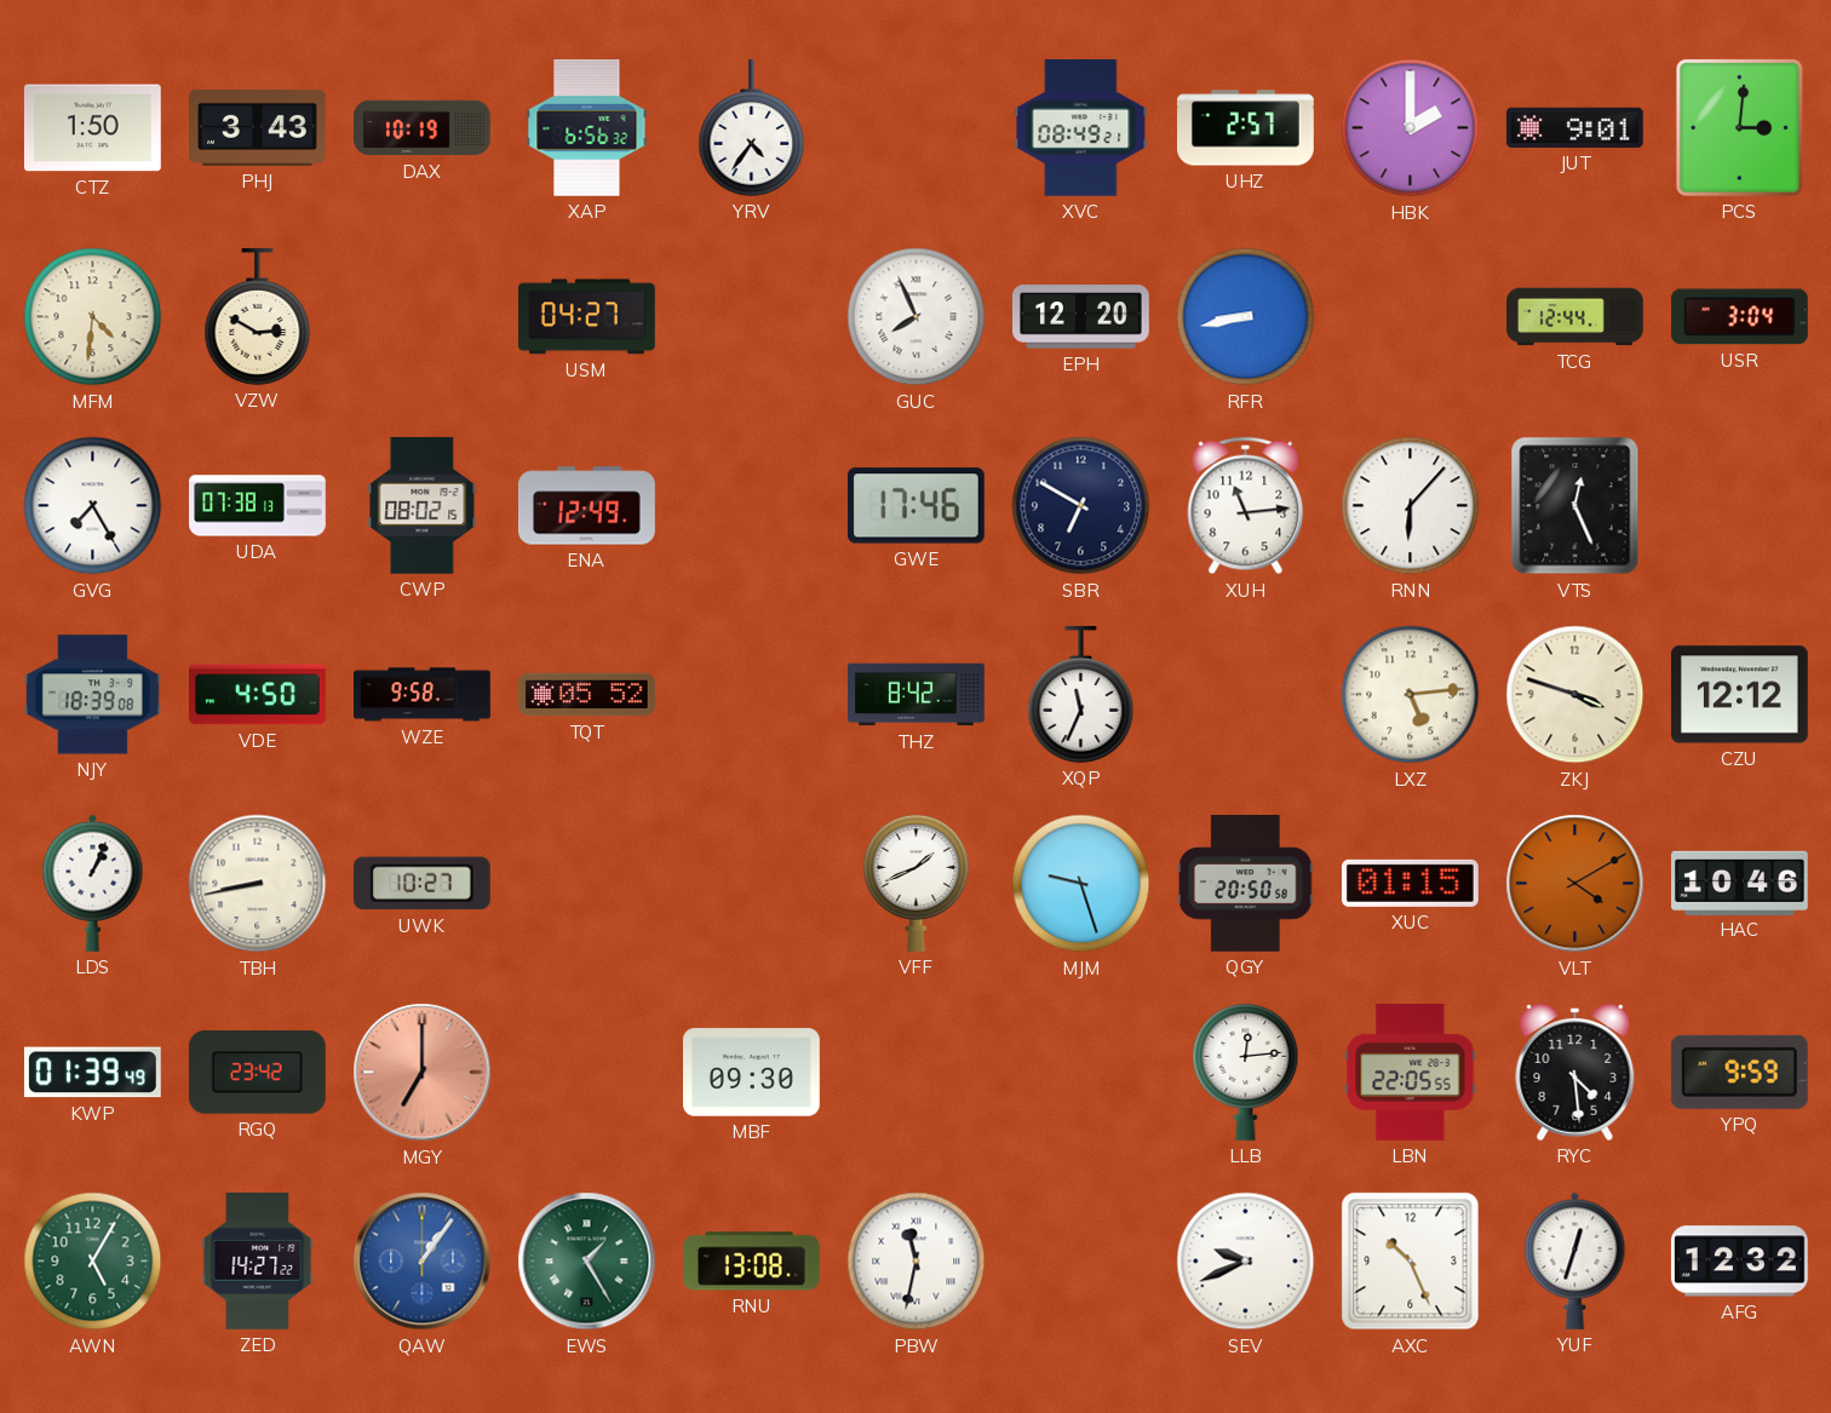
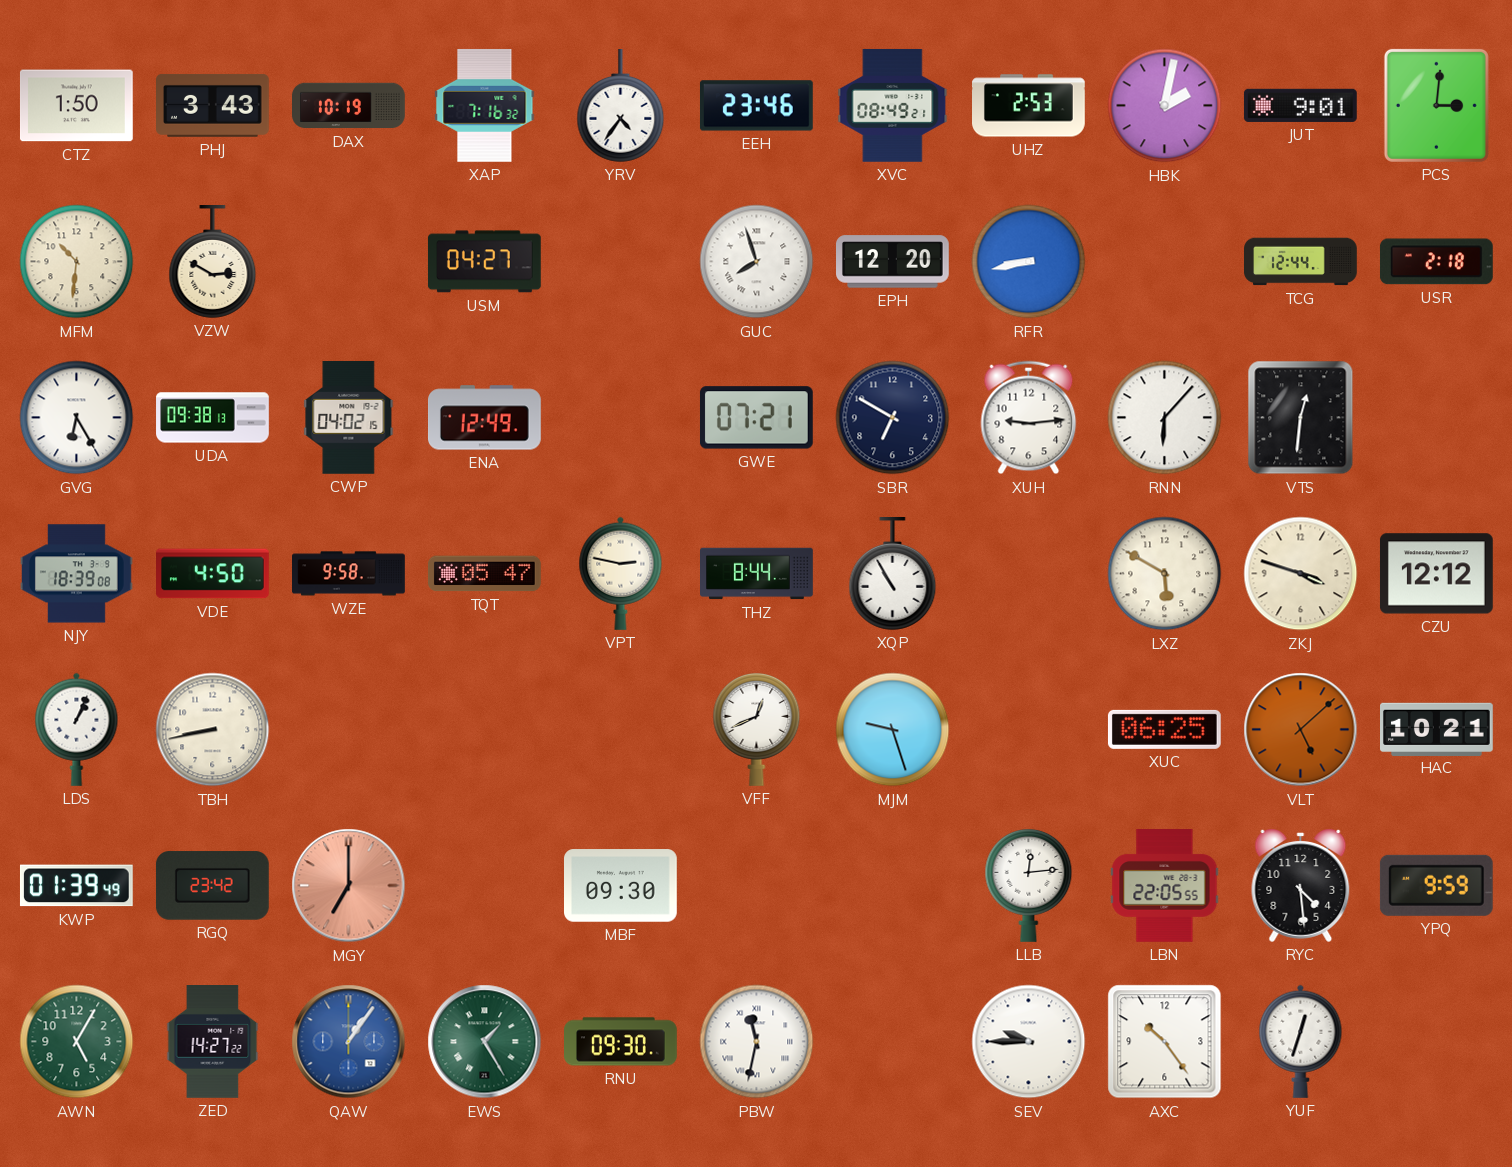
XAP: 6:56 -> 7:16 (485, 105)
EEH: none -> 23:46 (756, 106)
UHZ: 2:57 -> 2:53 (1029, 106)
HBK: 2:00 -> 2:02 (1165, 106)
MFM: 4:31 -> 10:31 (77, 262)
GUC: 7:56 -> 7:57 (757, 262)
USR: 3:04 -> 2:18 (1436, 262)
GVG: 7:25 -> 6:25 (77, 418)
UDA: 07:38 -> 09:38 (213, 418)
CWP: 08:02 -> 04:02 (349, 417)
GWE: 17:46 -> 07:21 (756, 418)
XUH: 11:14 -> 9:14 (1029, 418)
VTS: 12:26 -> 12:31 (1301, 418)
TQT: 05:52 -> 05:47 (484, 574)
VPT: none -> 2:47 (621, 573)
THZ: 8:42 -> 8:44 (757, 574)
XQP: 11:34 -> 10:55 (893, 574)
LXZ: 5:14 -> 5:50 (1165, 574)
UWK: 10:27 -> none (421, 884)
VFF: 1:41 -> 12:41 (757, 729)
QGY: 20:50 -> none (1246, 884)
XUC: 01:15 -> 06:25 (1164, 729)
VLT: 4:10 -> 5:08 (1301, 730)
HAC: 10:46 -> 10:21 (1437, 729)
RNU: 13:08 -> 09:30 (621, 1042)
SEV: 9:41 -> 9:45 (1029, 1042)
AXC: 10:26 -> 10:24 (1165, 1042)
AFG: 12:32 -> none (1739, 1262)
